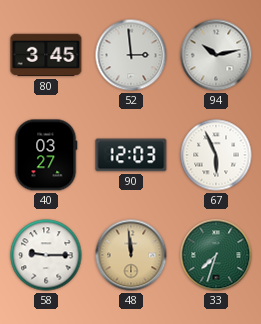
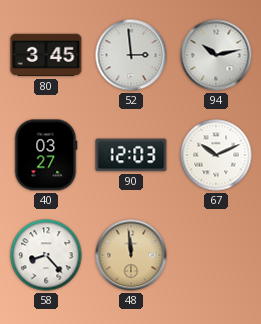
67: 5:56 -> 10:11 (216, 155)
58: 9:15 -> 8:23 (46, 255)
33: 7:33 -> none (216, 255)
